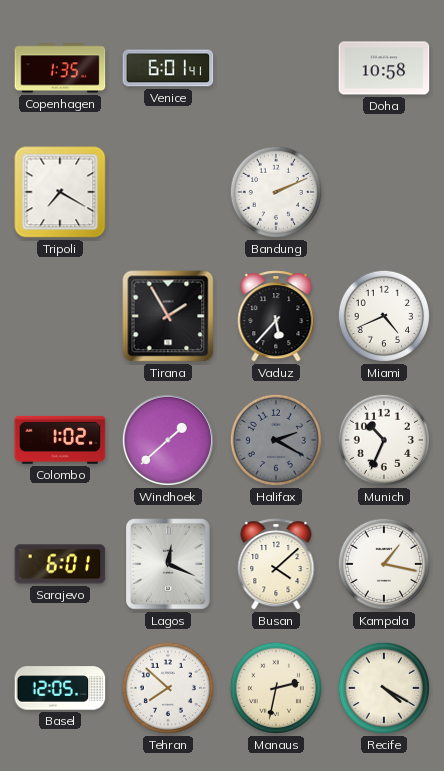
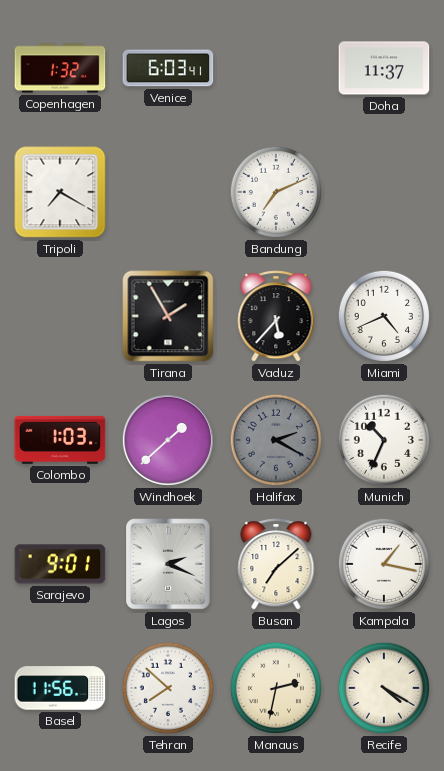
Copenhagen: 1:35 -> 1:32 (60, 68)
Venice: 6:01 -> 6:03 (168, 68)
Doha: 10:58 -> 11:37 (384, 68)
Bandung: 2:11 -> 7:11 (276, 192)
Colombo: 1:02 -> 1:03 (60, 440)
Sarajevo: 6:01 -> 9:01 (60, 564)
Lagos: 12:19 -> 2:19 (168, 564)
Busan: 4:08 -> 7:08 (276, 564)
Basel: 12:05 -> 11:56 (60, 688)
